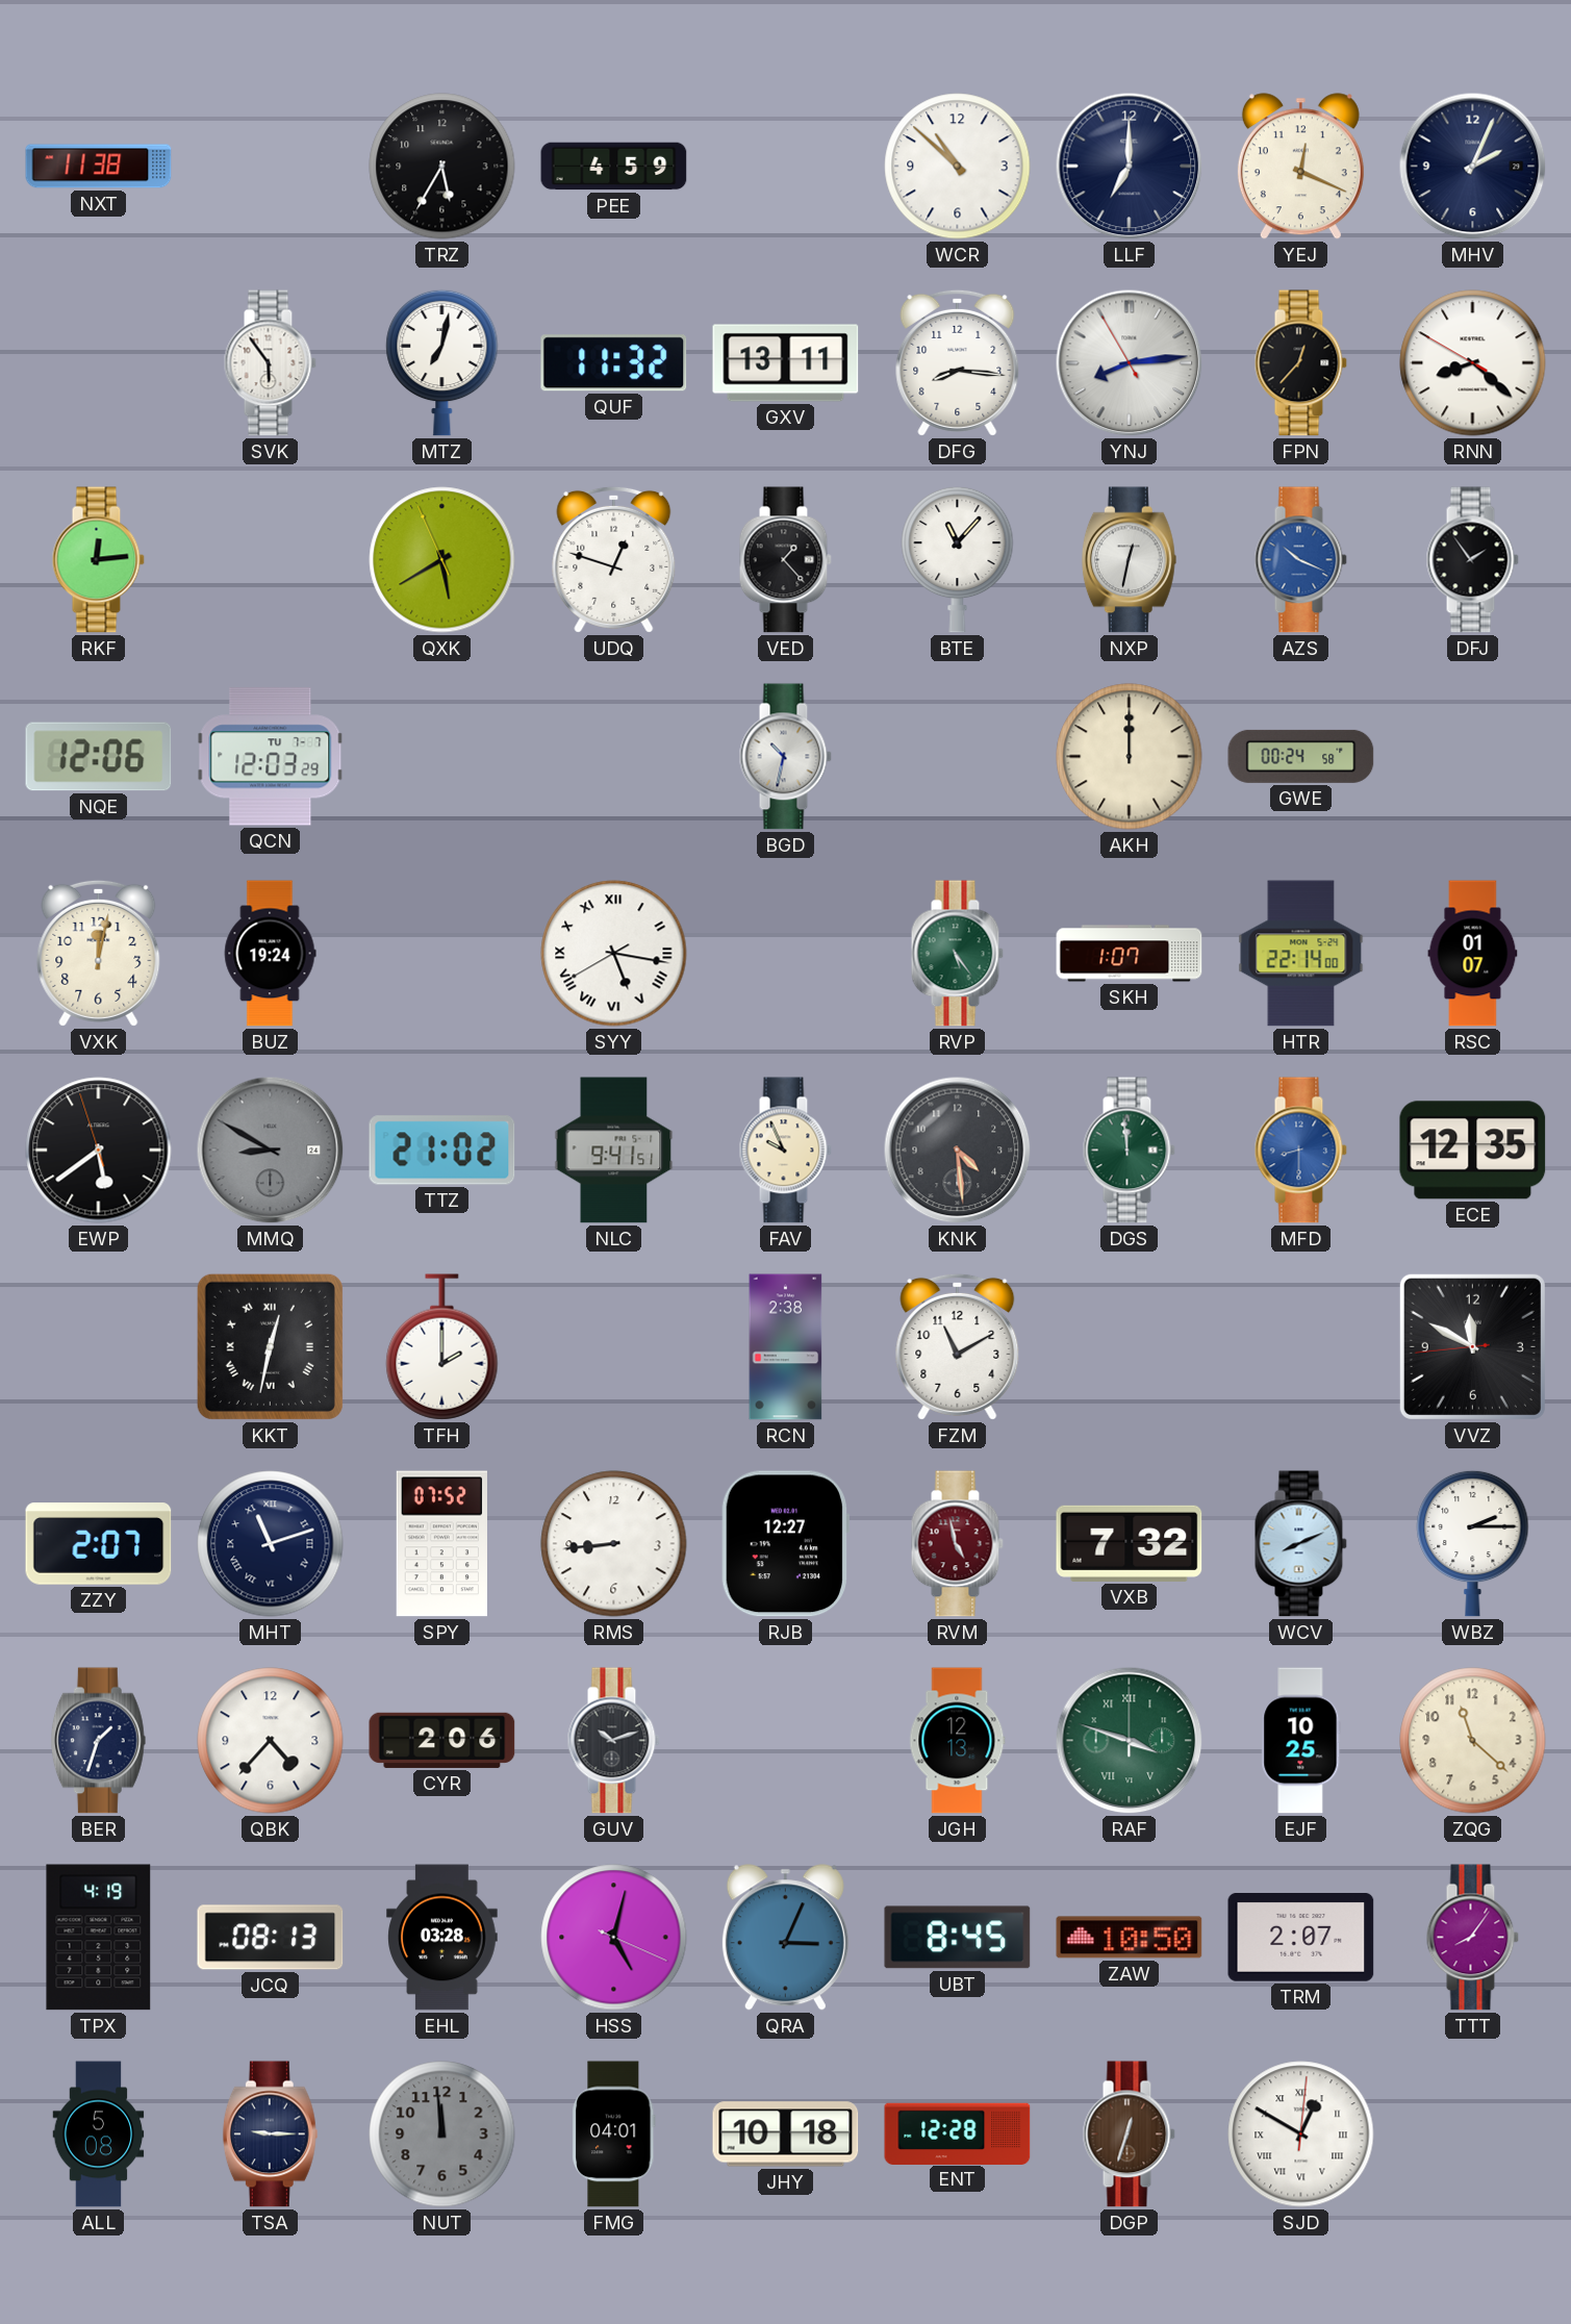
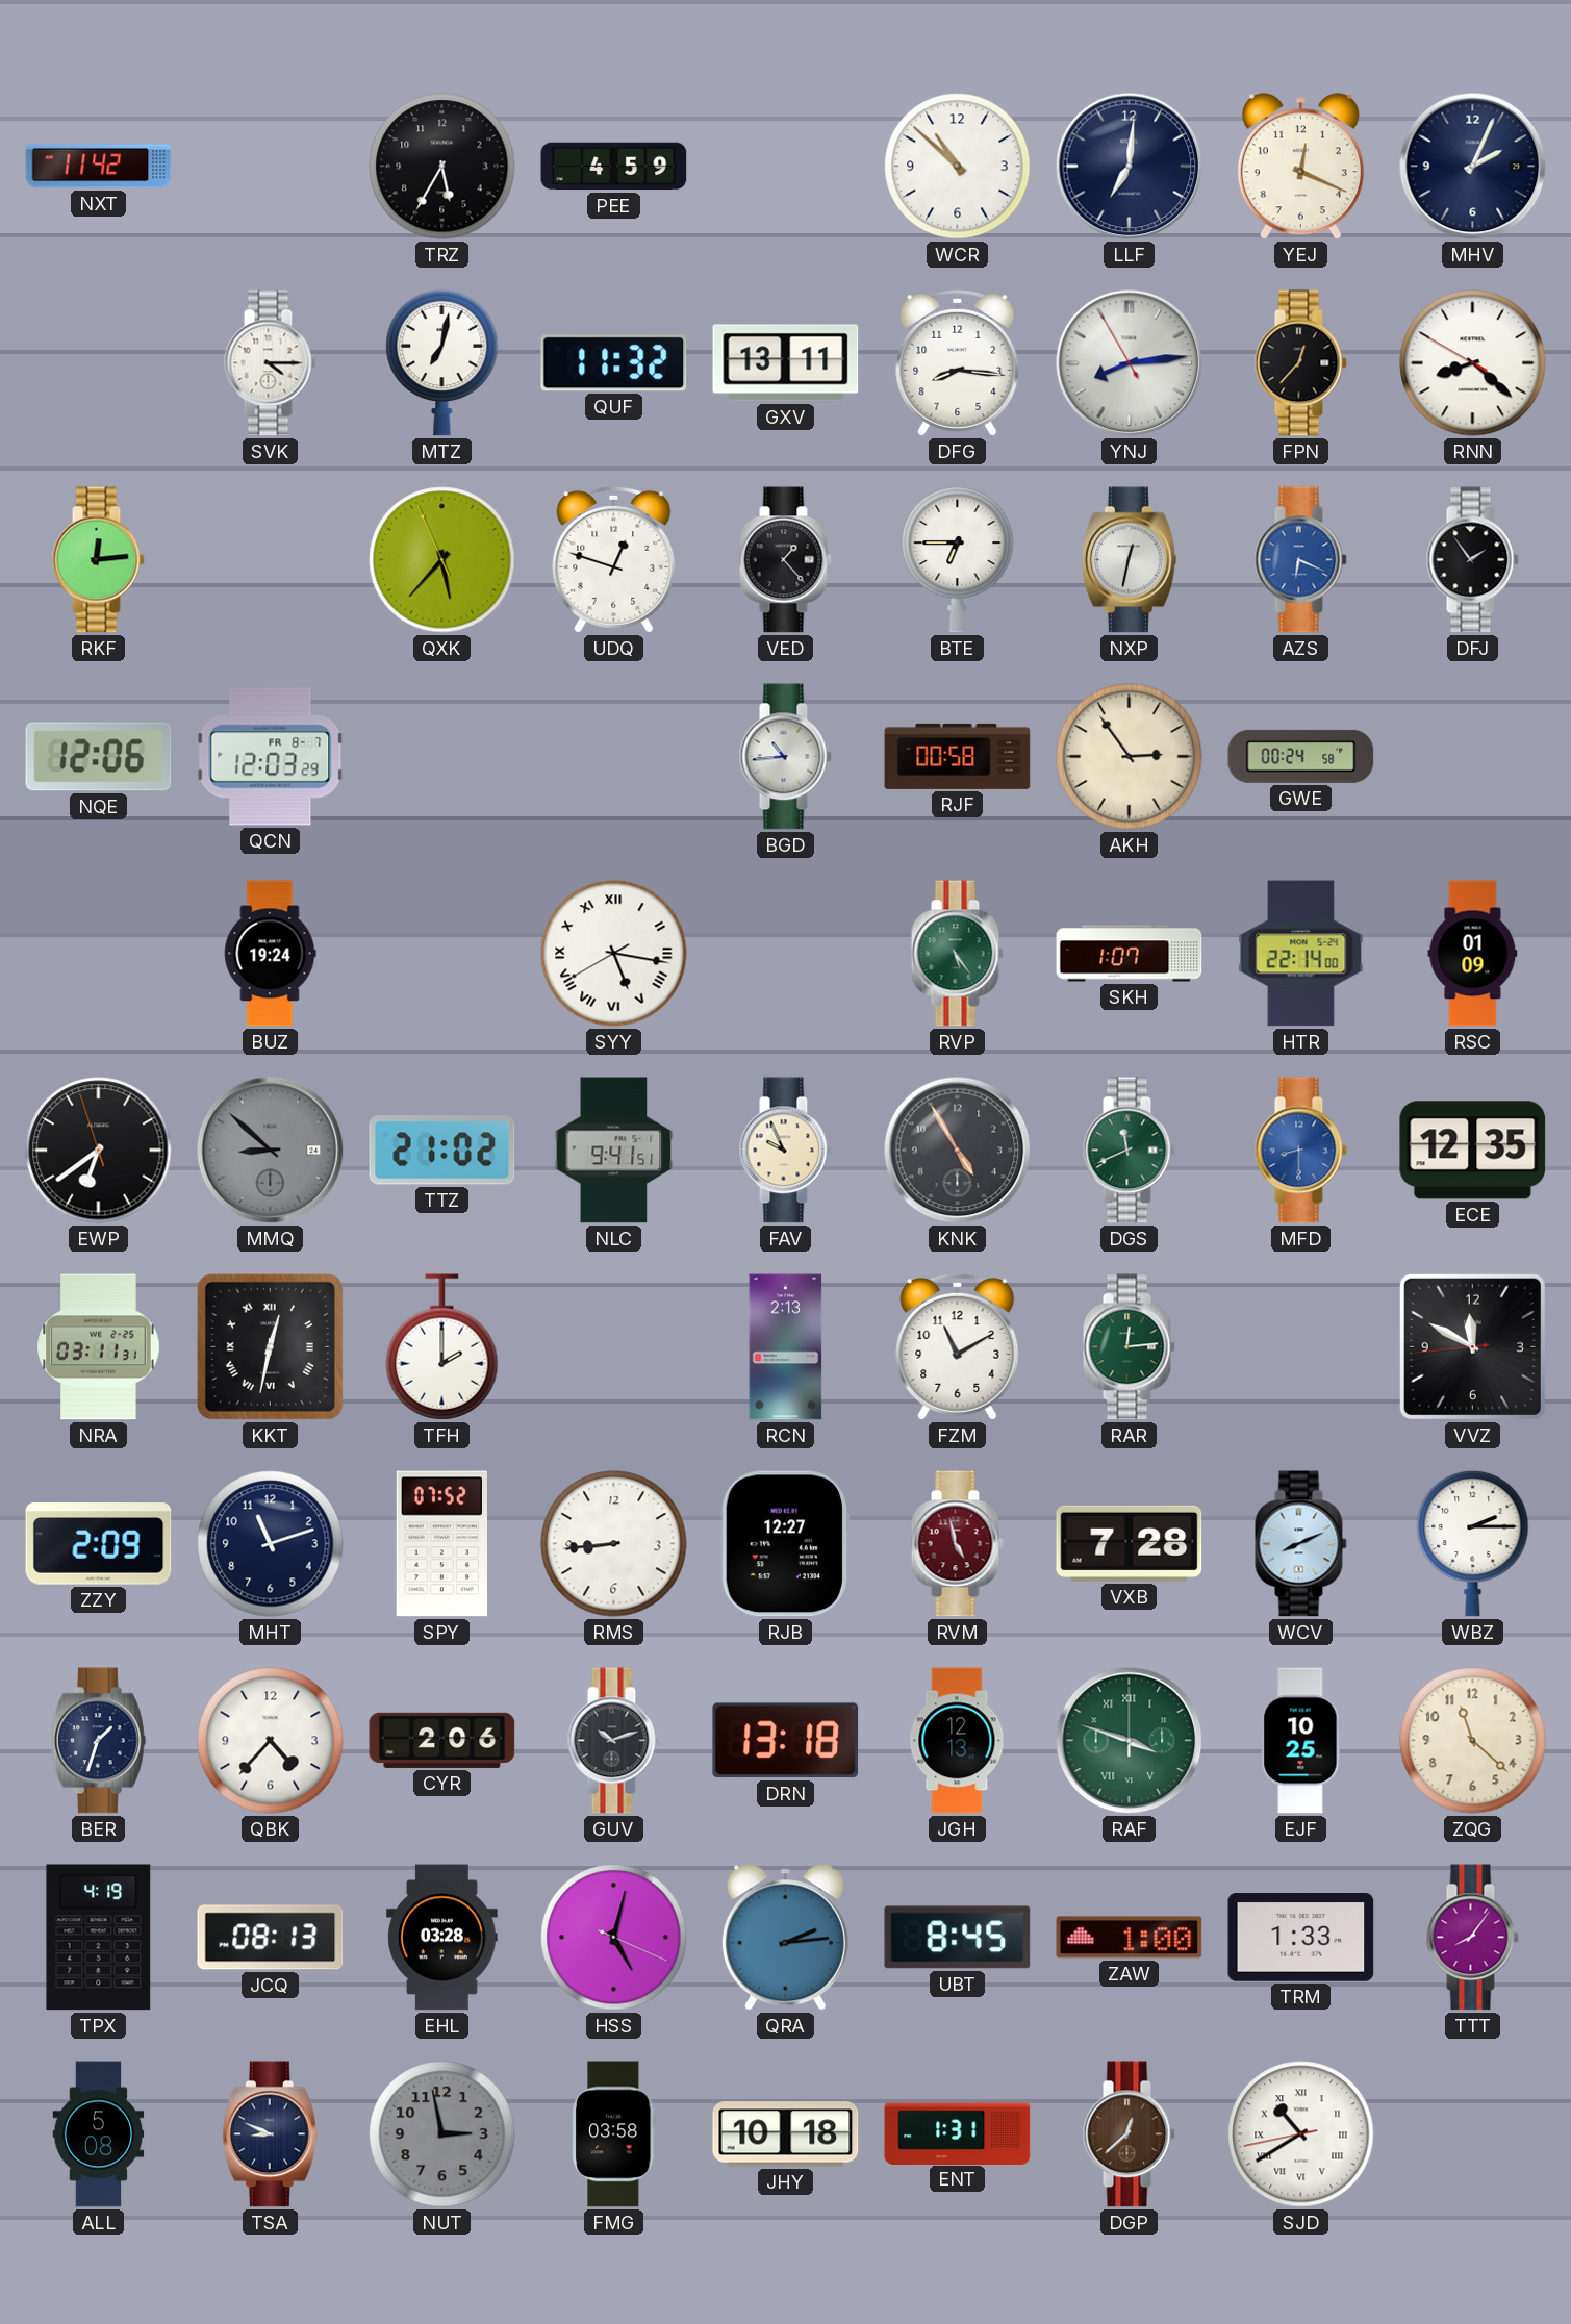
NXT: 11:38 -> 11:42 (99, 167)
LLF: 7:00 -> 7:01 (1130, 167)
SVK: 5:54 -> 4:15 (270, 363)
QXK: 5:39 -> 5:36 (442, 560)
BTE: 11:07 -> 6:45 (958, 559)
AZS: 10:19 -> 6:19 (1300, 560)
QCN date: TU 7-7 -> FR 8-7 (271, 757)
BGD: 10:32 -> 10:44 (785, 757)
RJF: none -> 00:58 (958, 756)
AKH: 12:00 -> 2:54 (1130, 757)
VXK: 12:02 -> none (99, 953)
RSC: 01:07 -> 01:09 (1473, 954)
EWP: 5:38 -> 6:38 (99, 1151)
MMQ: 8:50 -> 8:52 (271, 1151)
KNK: 4:29 -> 4:55 (958, 1151)
DGS: 11:59 -> 11:41 (1129, 1151)
NRA: none -> 03:11 (99, 1347)
RCN: 2:38 -> 2:13 (786, 1347)
RAR: none -> 12:14 (1129, 1347)
ZZY: 2:07 -> 2:09 (99, 1544)
MHT numerals: Roman -> Arabic (271, 1544)
VXB: 7:32 -> 7:28 (1130, 1543)
DRN: none -> 13:18 (786, 1741)
QRA: 3:04 -> 2:14 (785, 1938)
ZAW: 10:50 -> 1:00 (1130, 1938)
TRM: 2:07 -> 1:33 (1301, 1938)
TSA: 9:15 -> 8:49 (270, 2134)
NUT: 11:59 -> 2:58 (442, 2134)
FMG: 04:01 -> 03:58 (614, 2134)
ENT: 12:28 -> 1:31 (958, 2133)
DGP: 12:33 -> 12:38 (1129, 2134)
SJD: 12:50 -> 10:39 (1301, 2134)
